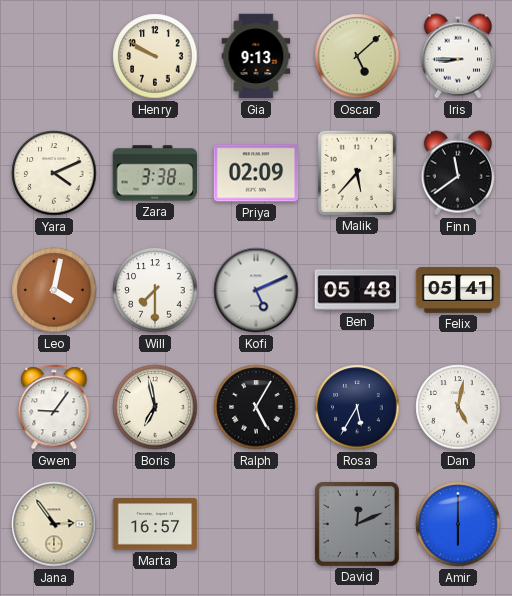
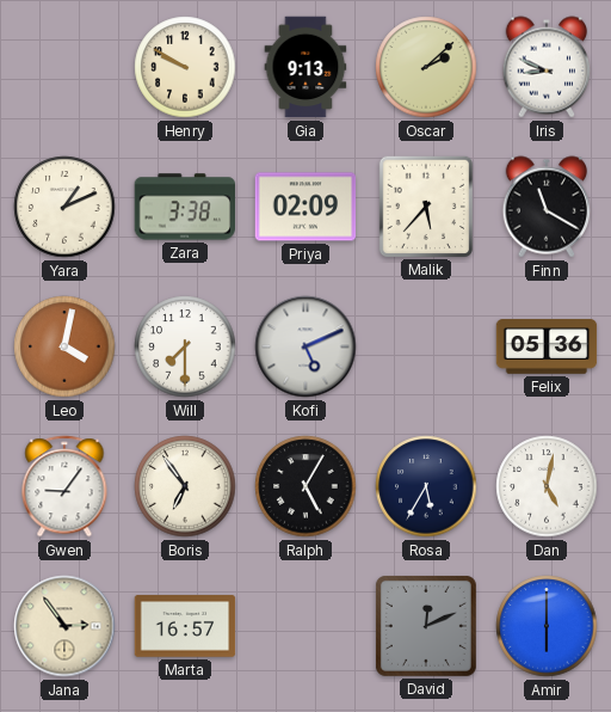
Oscar: 5:08 -> 2:08 (426, 67)
Iris: 8:45 -> 8:49 (547, 67)
Yara: 4:11 -> 1:11 (64, 207)
Finn: 11:39 -> 11:20 (547, 207)
Ben: 05:48 -> none (357, 290)
Felix: 05:41 -> 05:36 (547, 346)
Boris: 6:58 -> 6:54 (185, 486)
